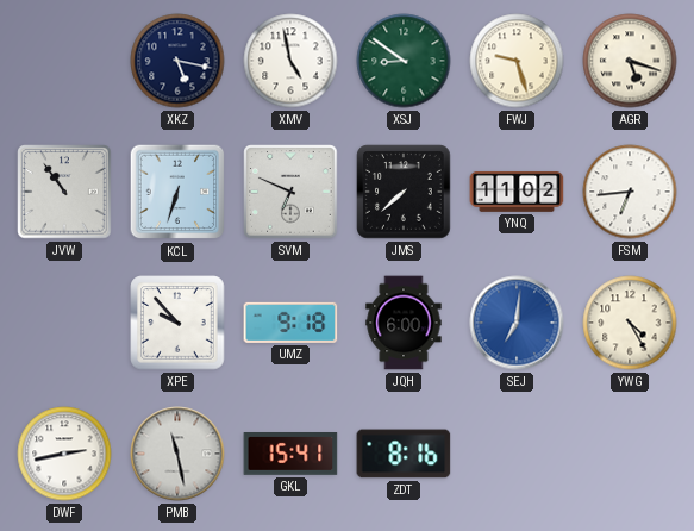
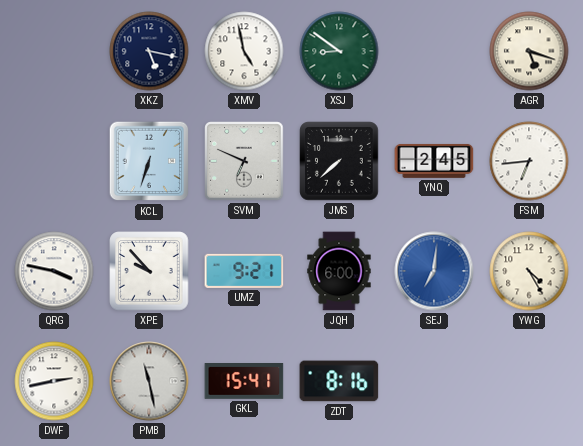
FWJ: 9:27 -> none (517, 61)
JVW: 10:54 -> none (64, 192)
YNQ: 11:02 -> 2:45 (434, 161)
QRG: none -> 3:47 (54, 271)
UMZ: 9:18 -> 9:21 (244, 271)
